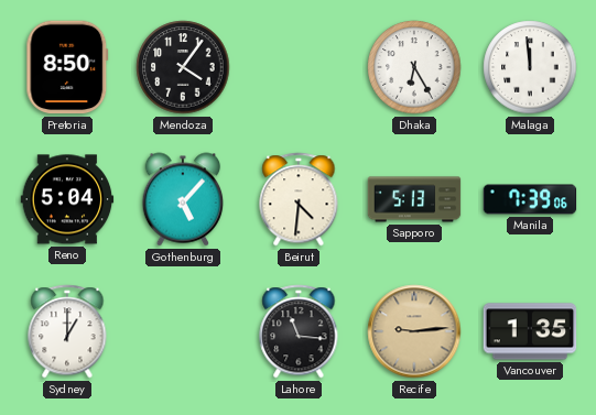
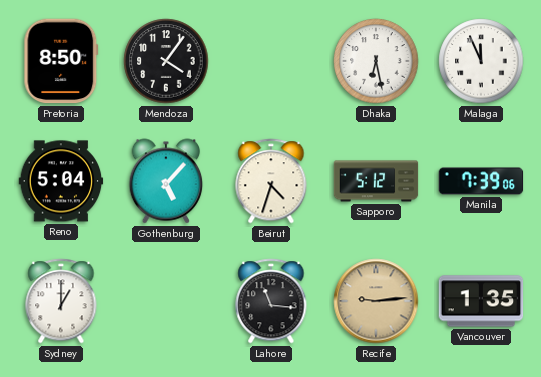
Dhaka: 6:25 -> 6:28 (376, 61)
Malaga: 11:59 -> 11:56 (481, 61)
Beirut: 4:31 -> 4:33 (271, 181)
Sapporo: 5:13 -> 5:12 (376, 181)
